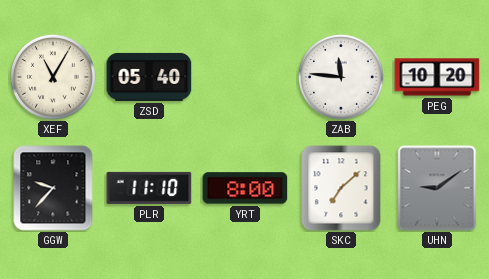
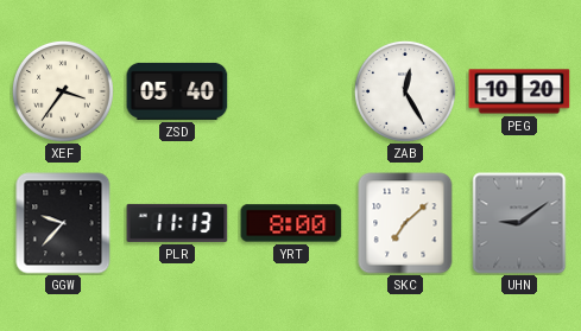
XEF: 11:05 -> 3:36 (63, 91)
ZAB: 11:46 -> 12:25 (405, 91)
PLR: 11:10 -> 11:13 (177, 223)
